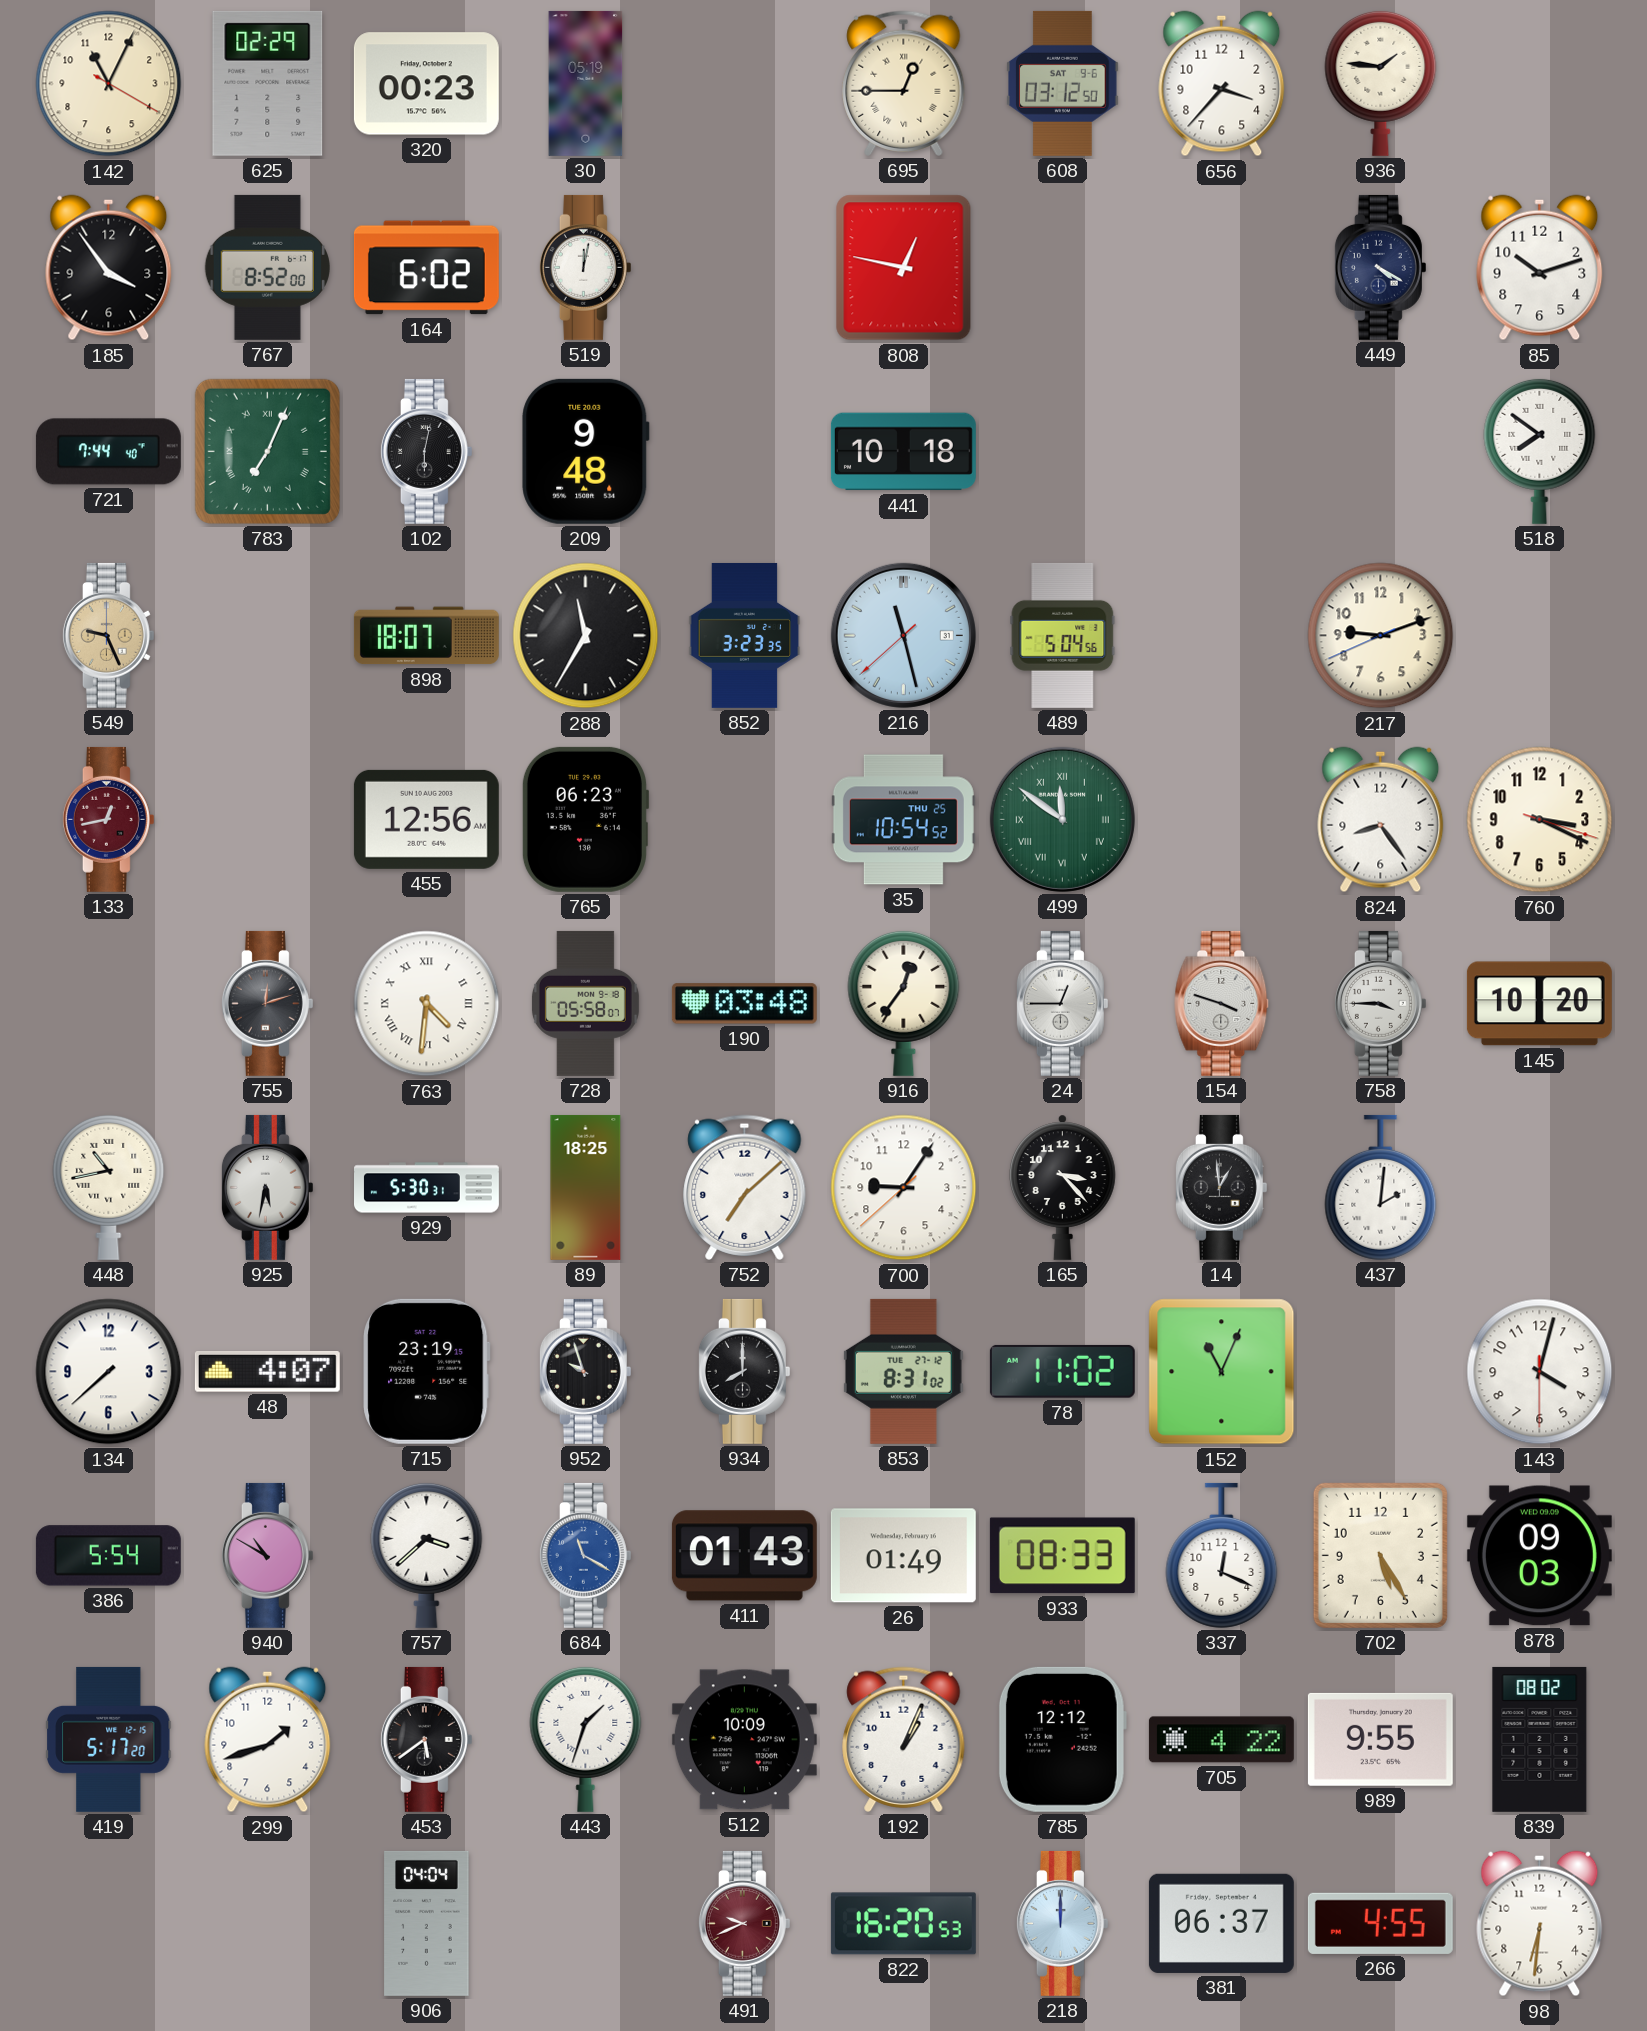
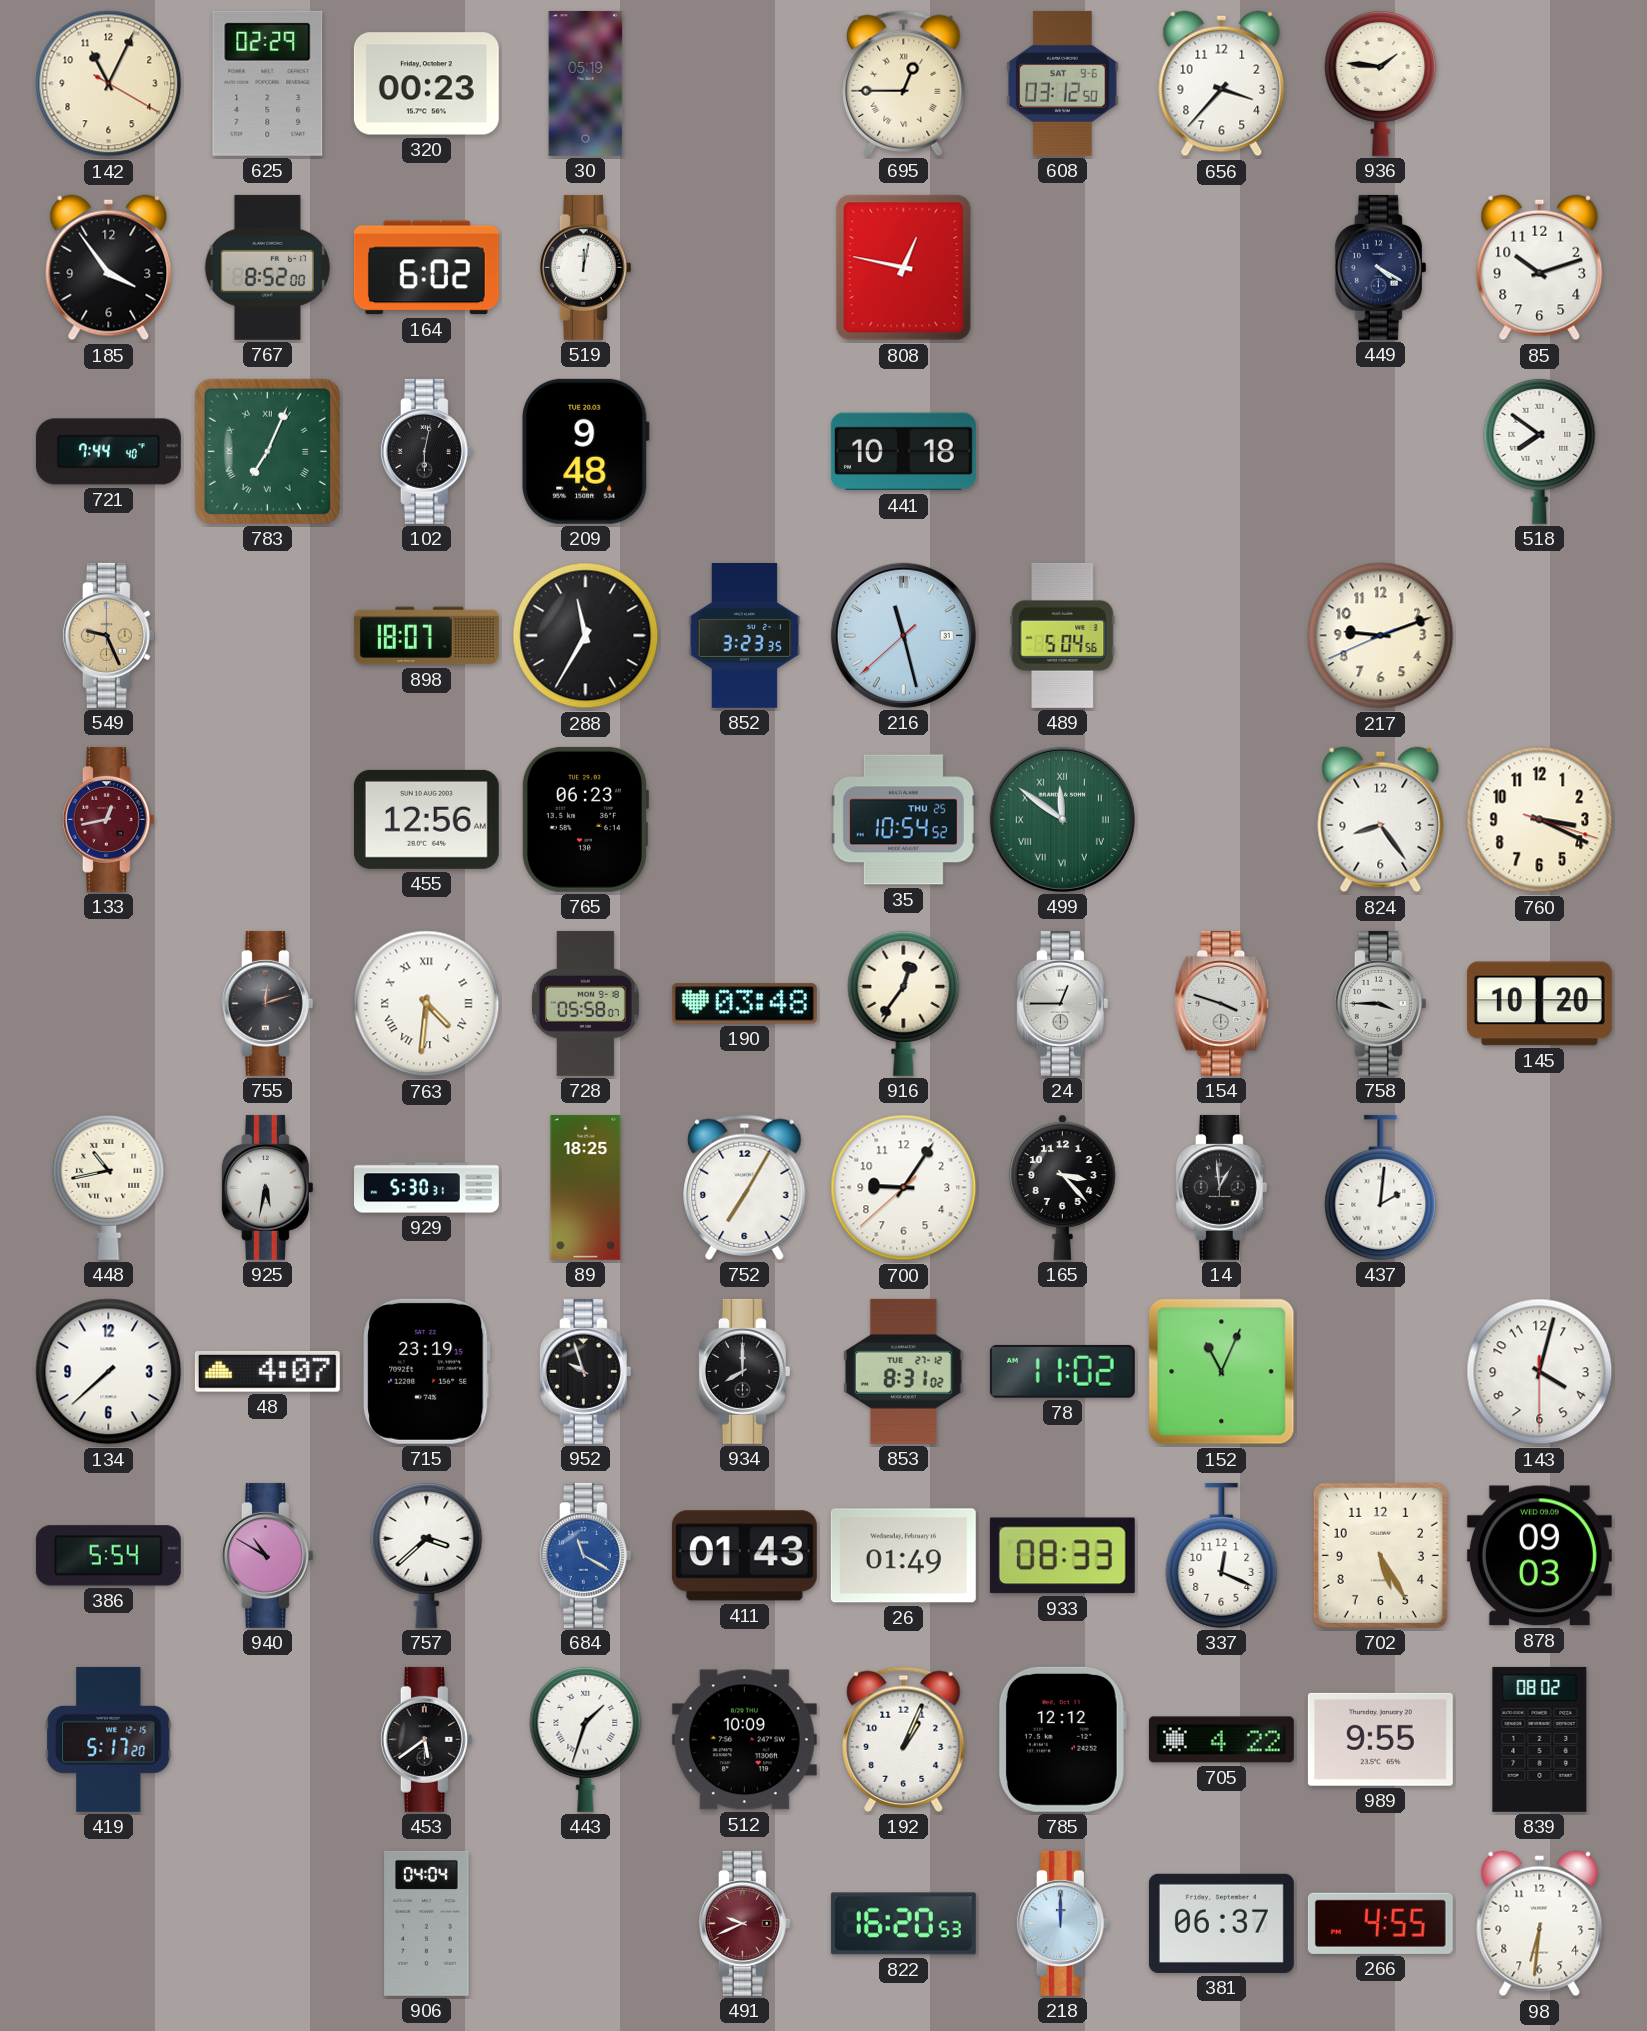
752: 7:08 -> 7:05 (745, 1187)
299: 1:42 -> none (268, 1740)
